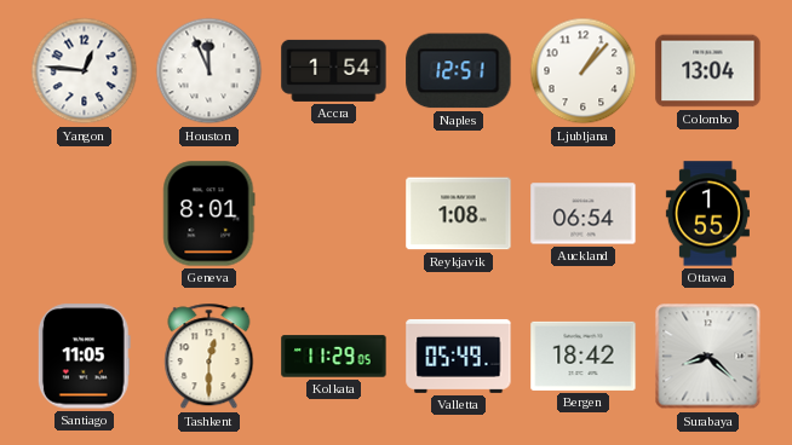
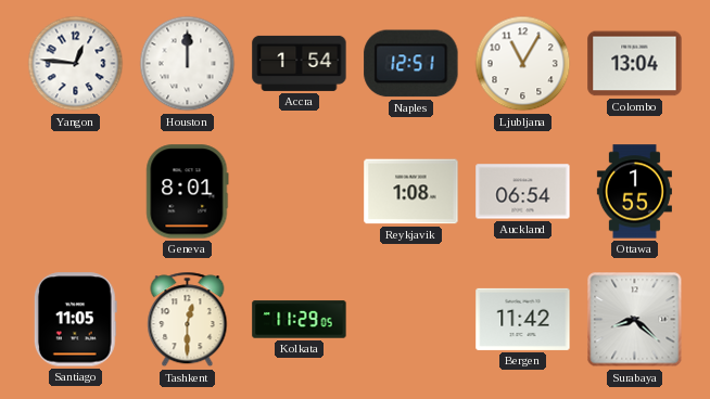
Houston: 11:56 -> 12:00 (188, 64)
Ljubljana: 1:07 -> 11:05 (523, 64)
Valletta: 05:49 -> none (459, 356)
Bergen: 18:42 -> 11:42 (523, 319)
